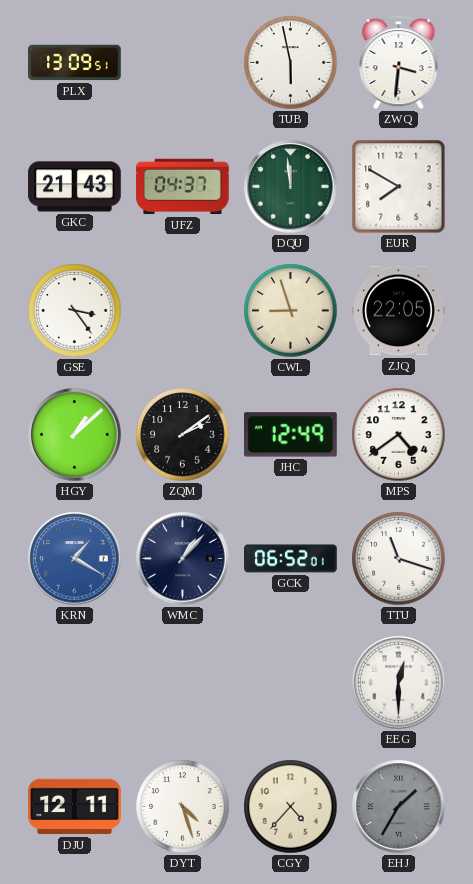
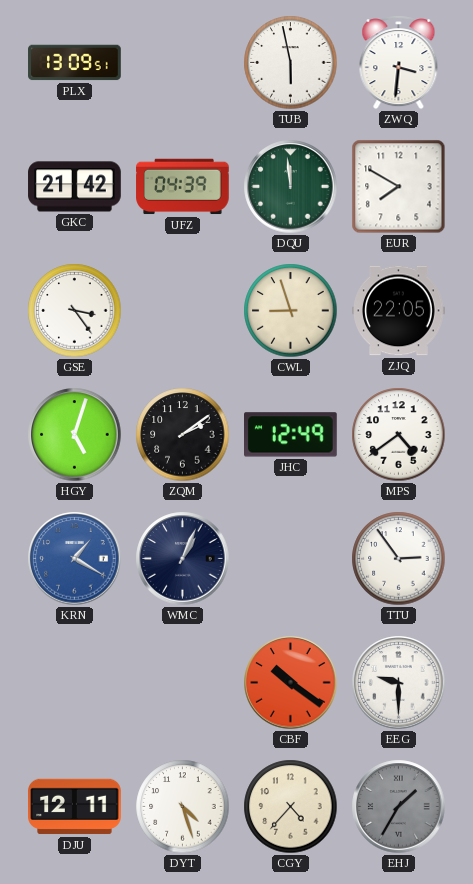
GKC: 21:43 -> 21:42 (75, 187)
UFZ: 04:37 -> 04:39 (183, 187)
HGY: 1:08 -> 5:03 (75, 435)
WMC: 1:07 -> 1:04 (183, 559)
GCK: 06:52 -> none (291, 559)
TTU: 11:18 -> 2:54 (399, 559)
CBF: none -> 10:21 (291, 683)
EEG: 12:30 -> 9:30 (399, 683)
